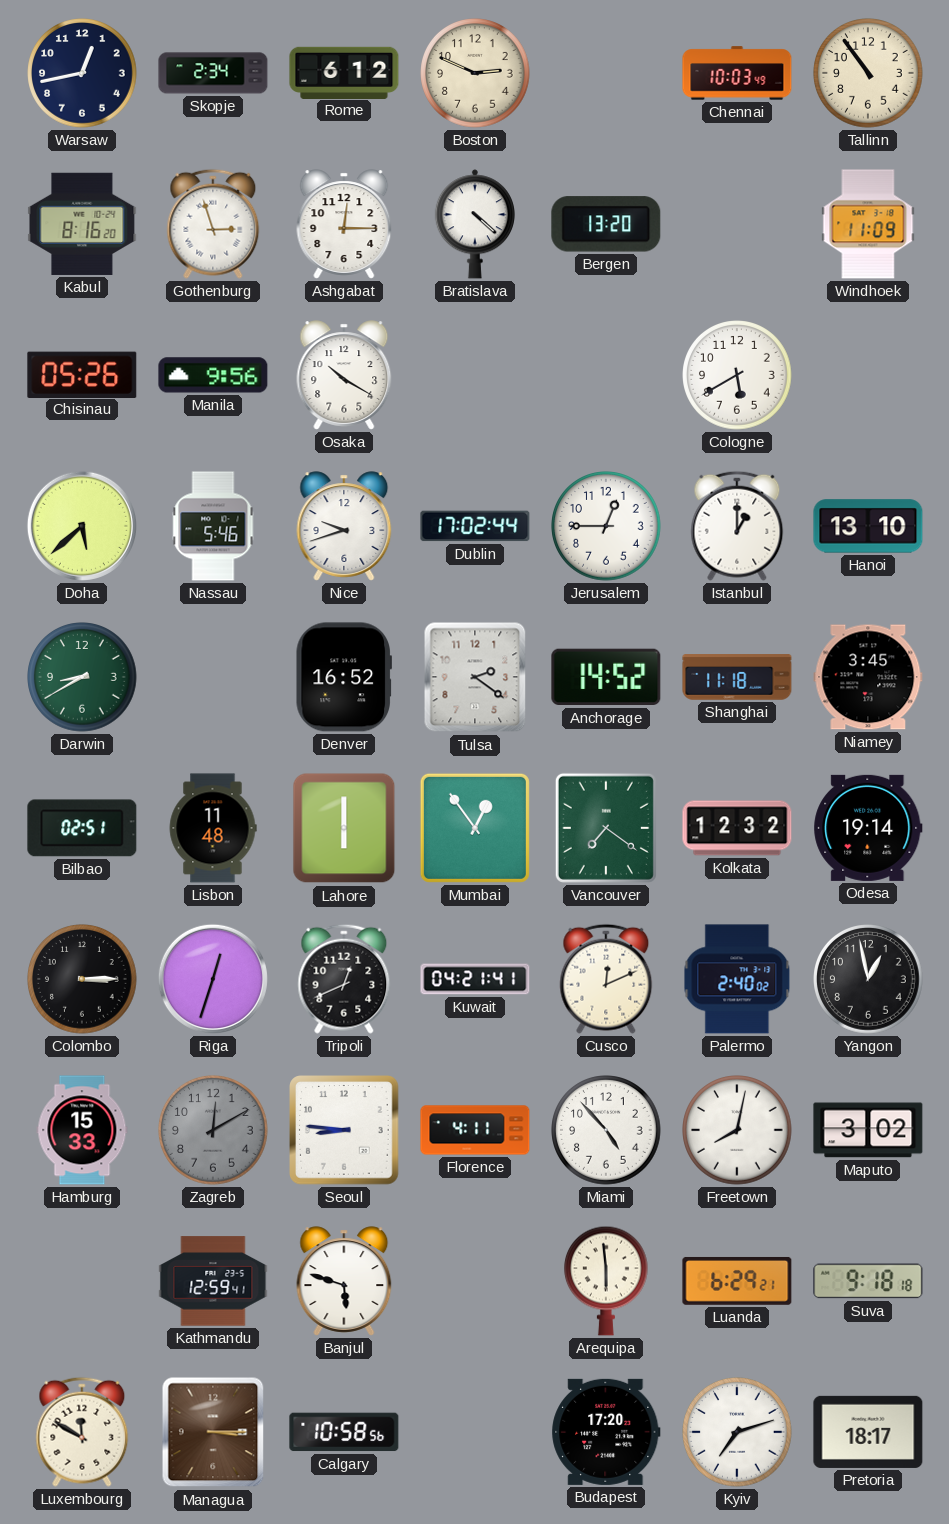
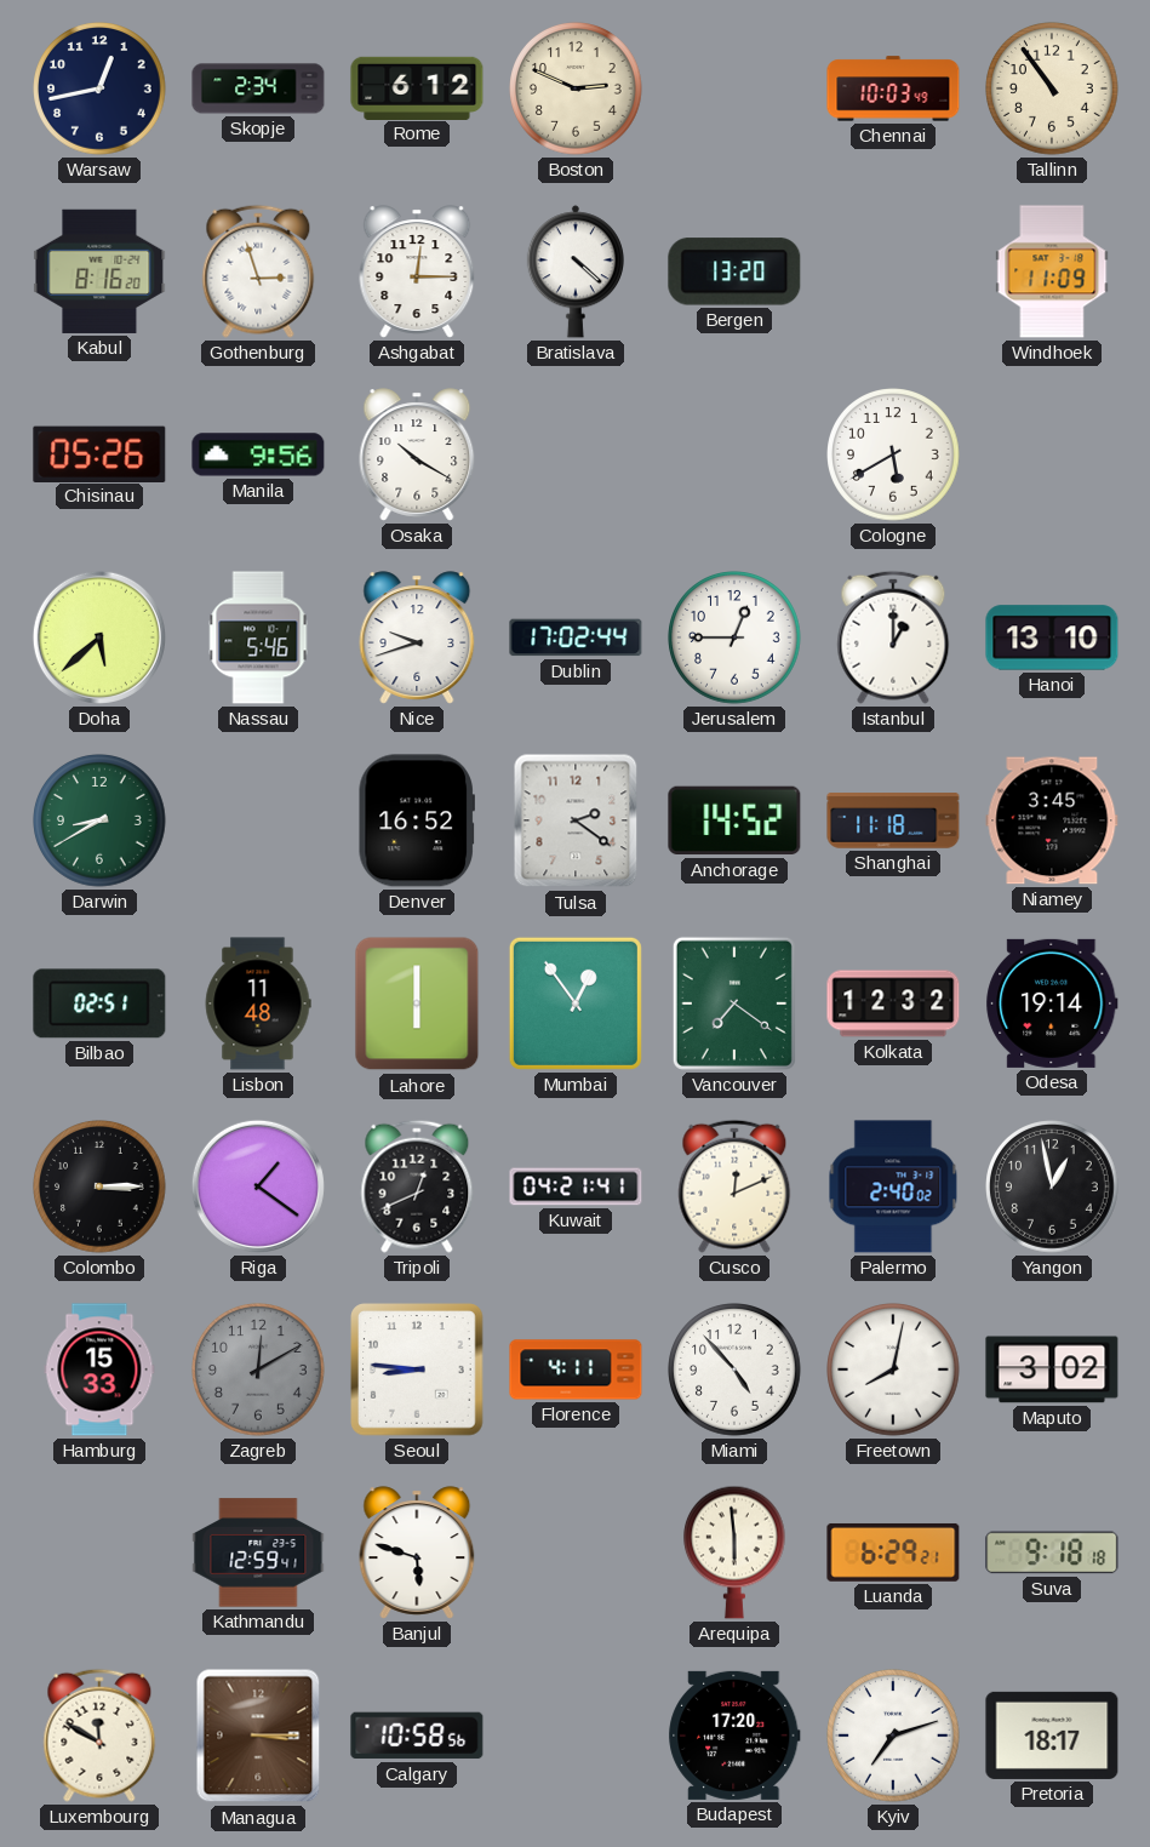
Riga: 12:33 -> 1:21 (258, 1186)
